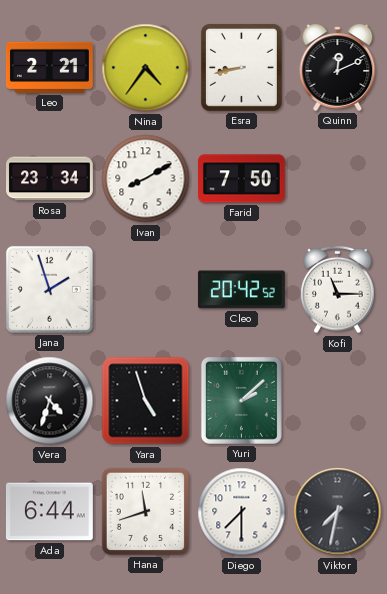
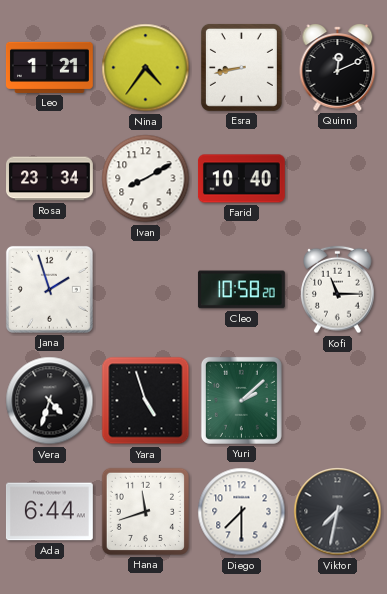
Leo: 2:21 -> 1:21 (50, 67)
Farid: 7:50 -> 10:40 (241, 179)
Cleo: 20:42 -> 10:58 (241, 290)
